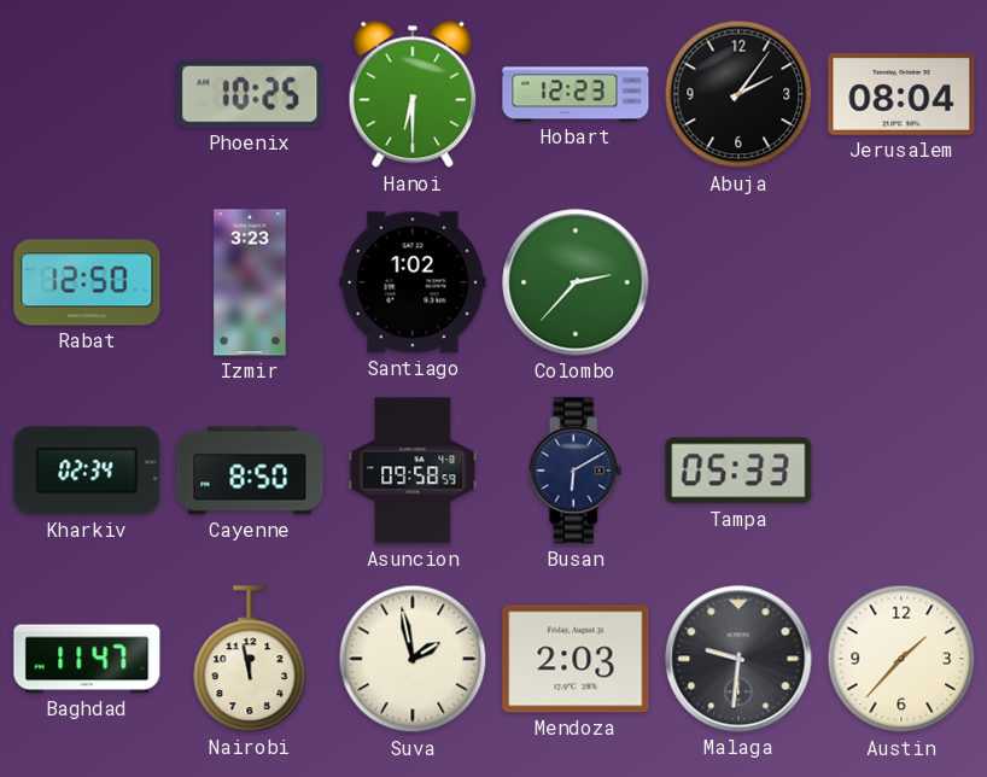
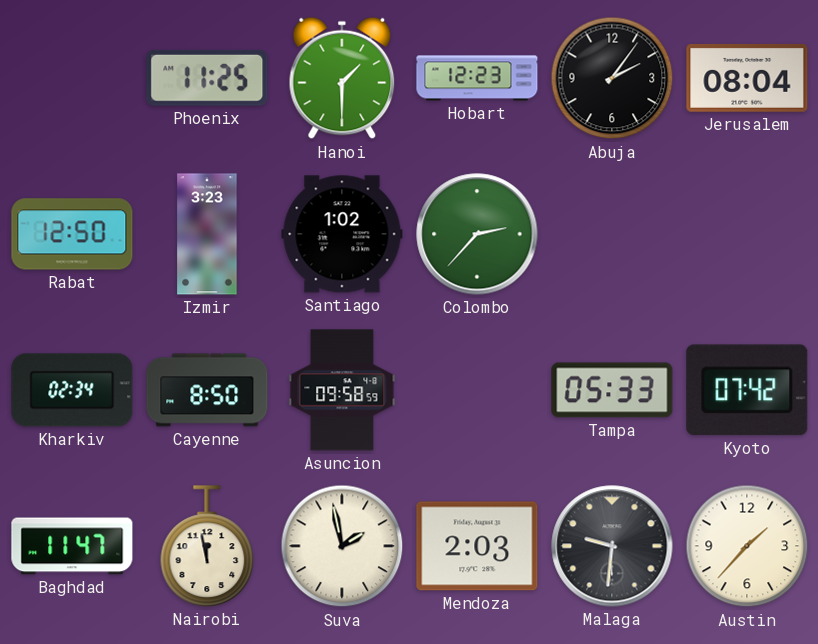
Phoenix: 10:25 -> 11:25 (207, 78)
Hanoi: 6:30 -> 1:30 (342, 78)
Busan: 6:10 -> none (576, 471)
Kyoto: none -> 07:42 (747, 390)
